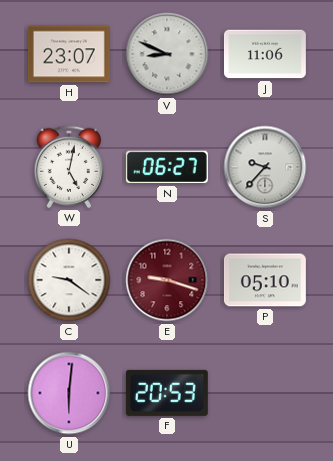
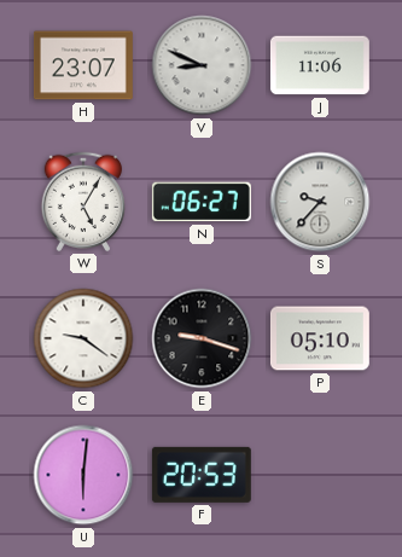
W: 5:02 -> 5:05 (82, 202)
E dial: burgundy -> black (202, 338)
